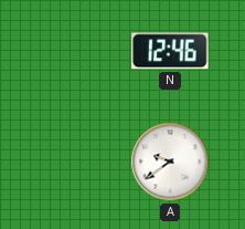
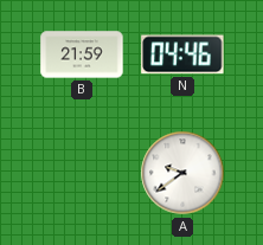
B: none -> 21:59 (82, 54)
N: 12:46 -> 04:46 (182, 54)
